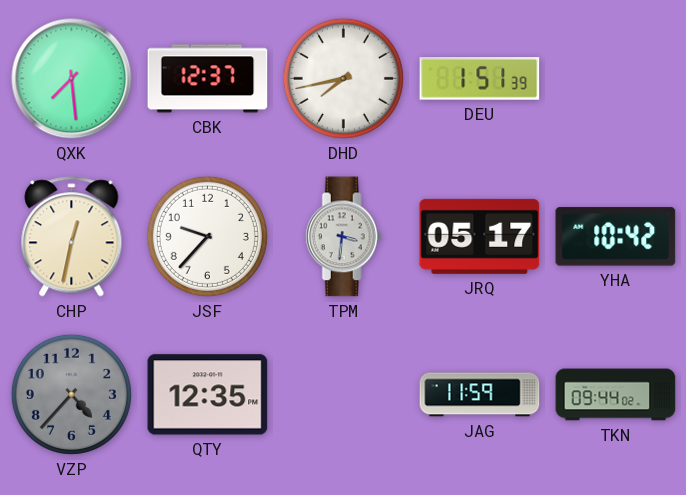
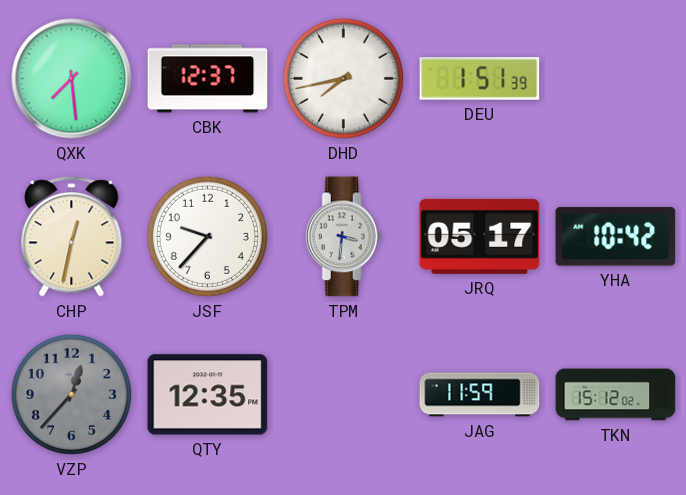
VZP: 4:37 -> 12:37 (71, 394)
TKN: 09:44 -> 15:12 (616, 395)
